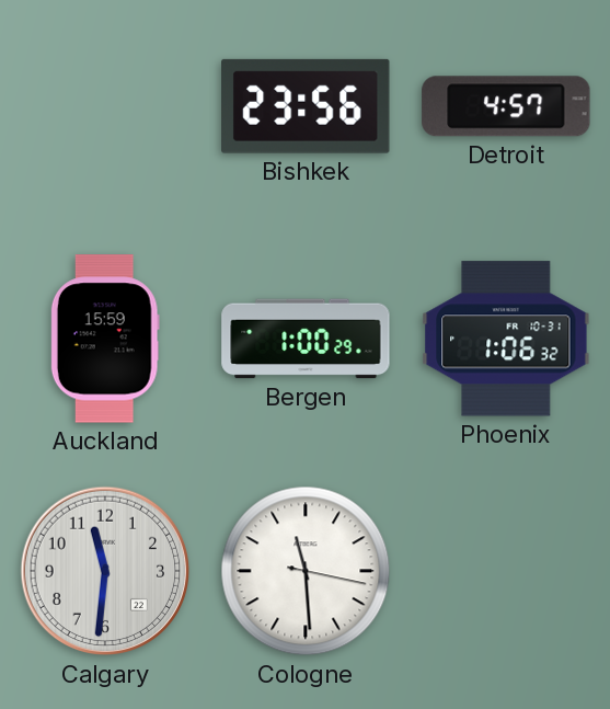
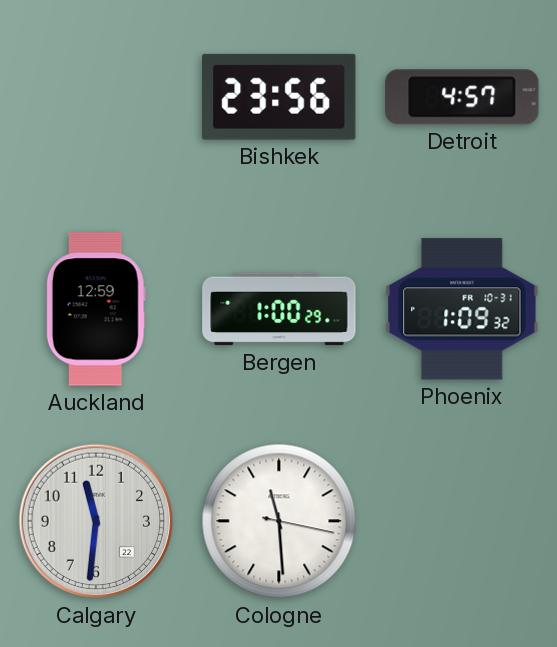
Auckland: 15:59 -> 12:59 (96, 309)
Phoenix: 1:06 -> 1:09 (462, 309)
